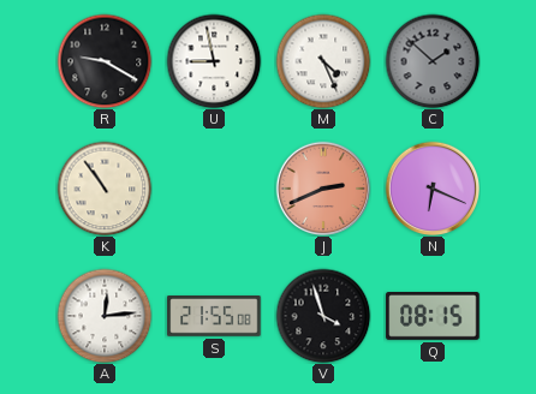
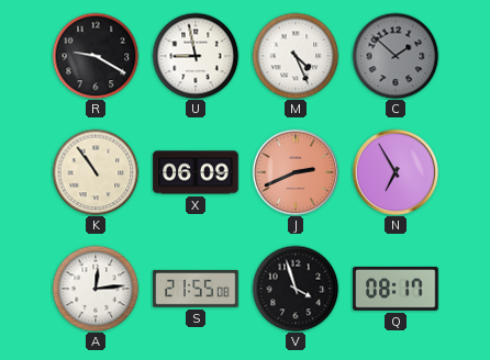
X: none -> 06:09 (196, 172)
N: 6:19 -> 6:55 (396, 172)
Q: 08:15 -> 08:17 (396, 290)
